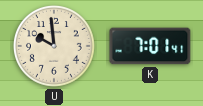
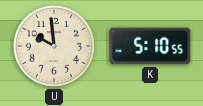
K: 7:01 -> 5:10 (150, 46)
